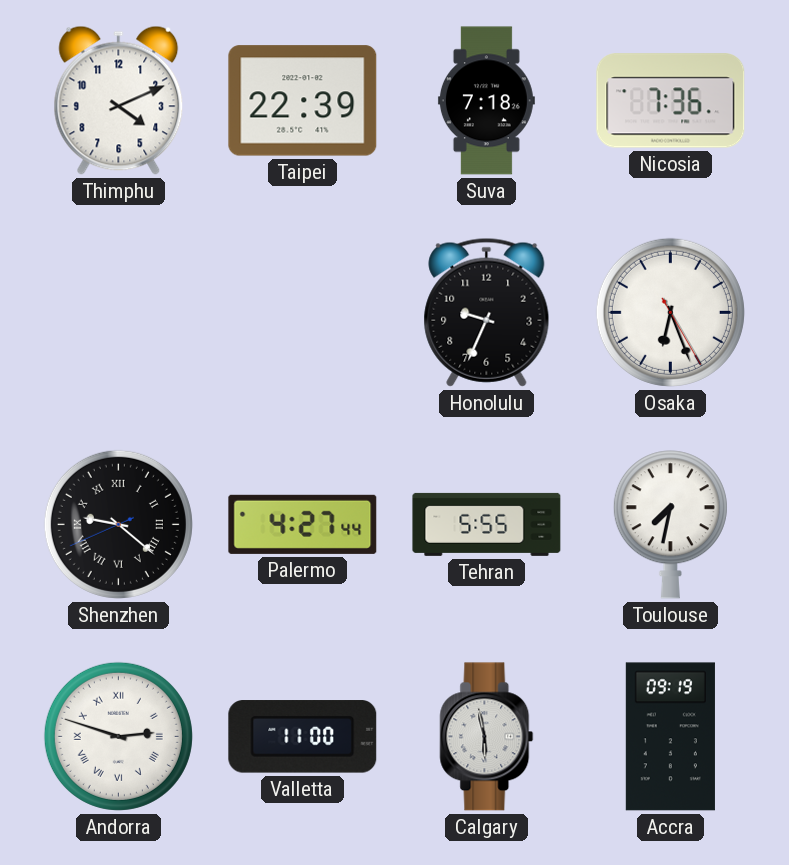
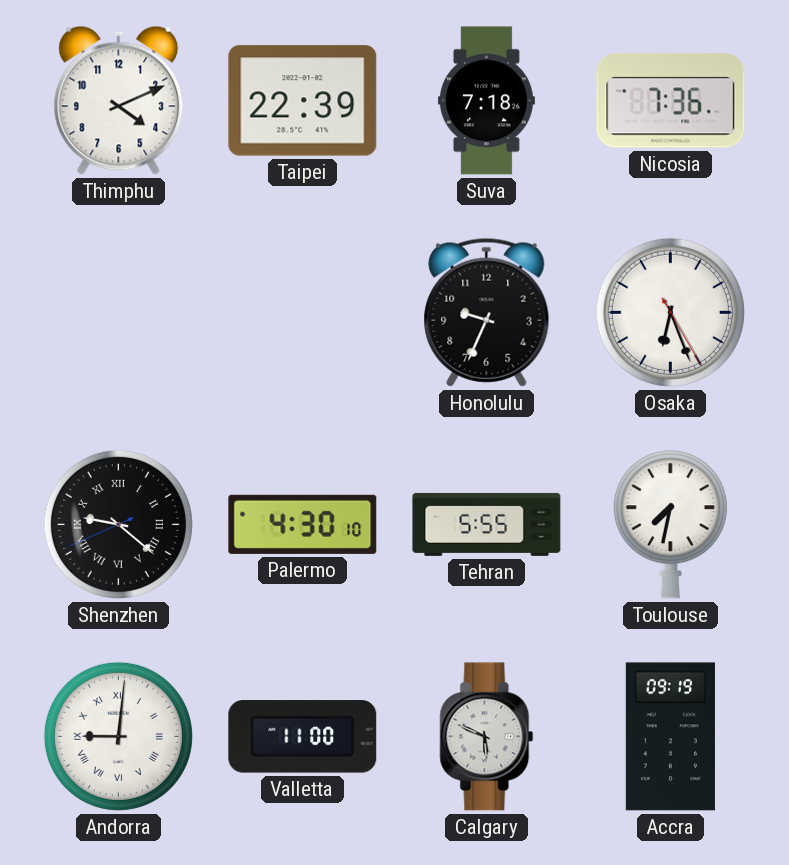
Palermo: 4:27 -> 4:30 (303, 524)
Andorra: 2:48 -> 9:01 (118, 736)
Calgary: 5:58 -> 5:49 (487, 737)
